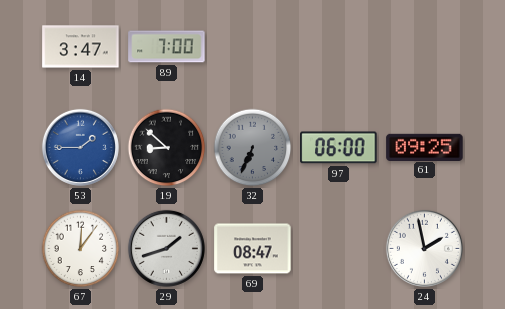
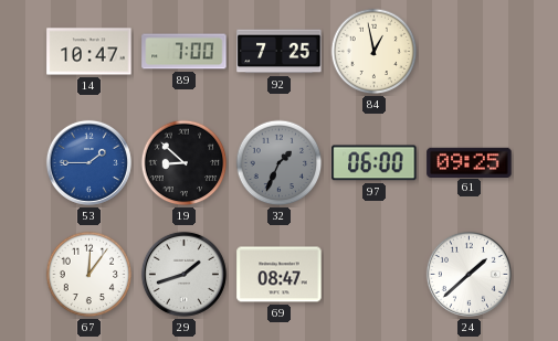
14: 3:47 -> 10:47 (90, 52)
92: none -> 7:25 (280, 52)
84: none -> 12:58 (375, 52)
32: 6:34 -> 1:34 (280, 163)
24: 1:58 -> 1:38 (468, 274)
